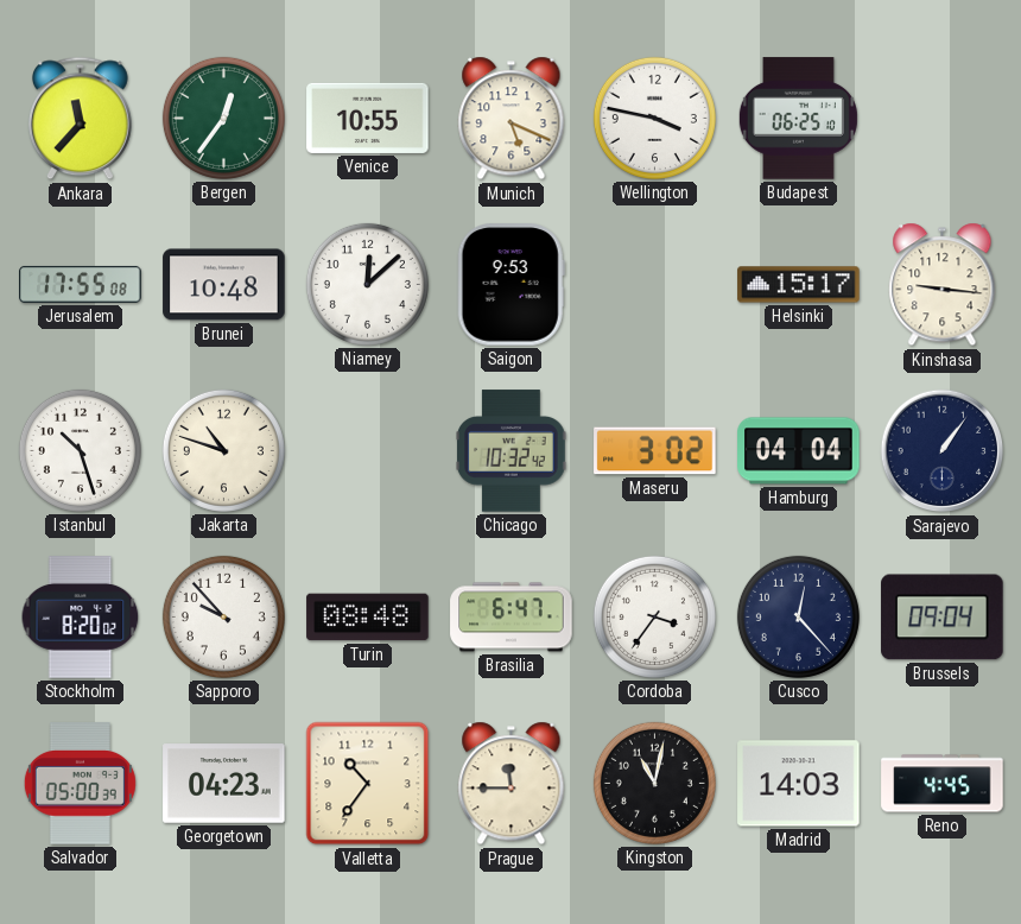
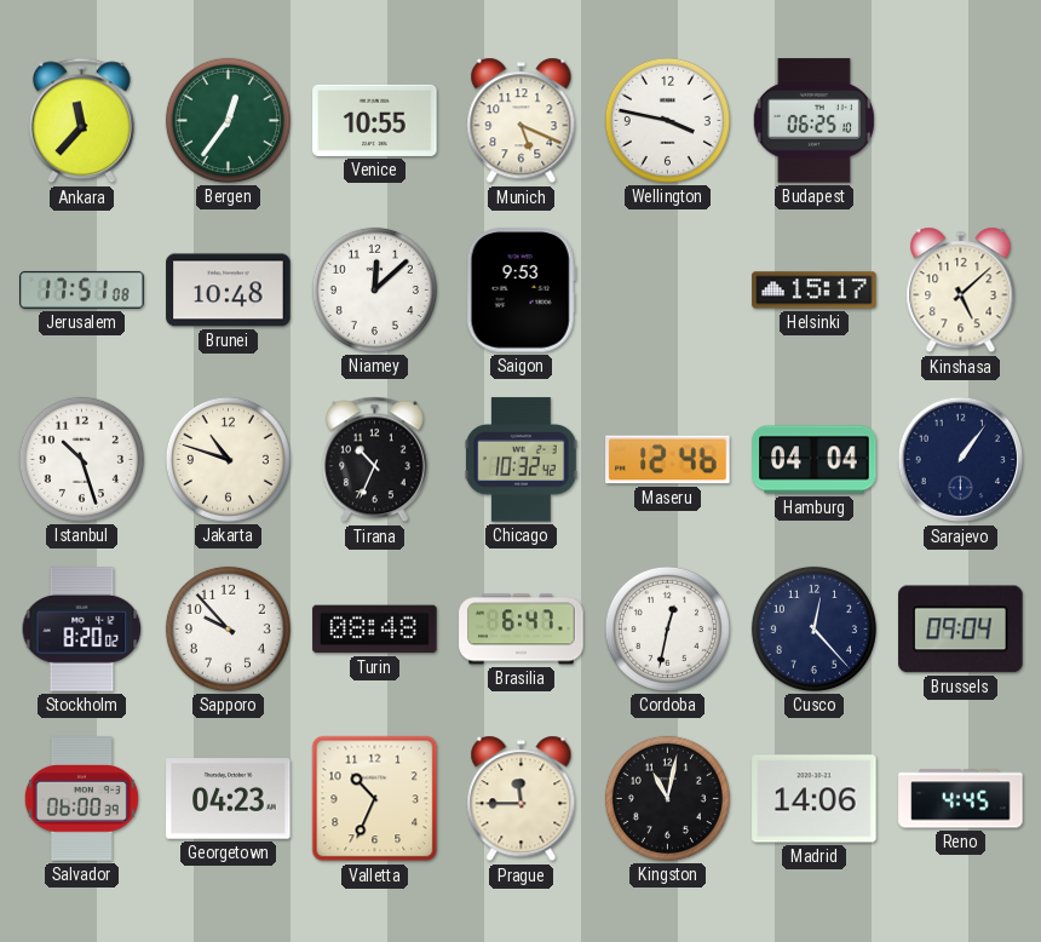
Jerusalem: 17:55 -> 17:51 (82, 289)
Kinshasa: 9:16 -> 5:08 (961, 291)
Tirana: none -> 10:34 (374, 460)
Maseru: 3:02 -> 12:46 (668, 460)
Cordoba: 3:36 -> 12:32 (667, 628)
Salvador: 05:00 -> 06:00 (81, 799)
Valletta: 10:36 -> 10:34 (375, 799)
Madrid: 14:03 -> 14:06 (815, 799)
